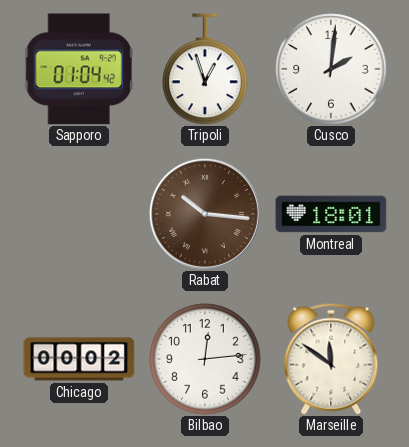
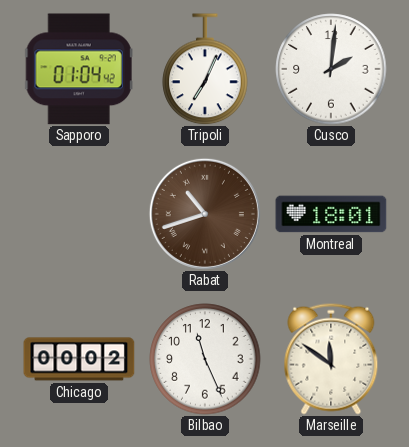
Tripoli: 12:57 -> 7:04 (205, 69)
Rabat: 10:16 -> 10:42 (205, 214)
Bilbao: 12:14 -> 11:26 (205, 359)
